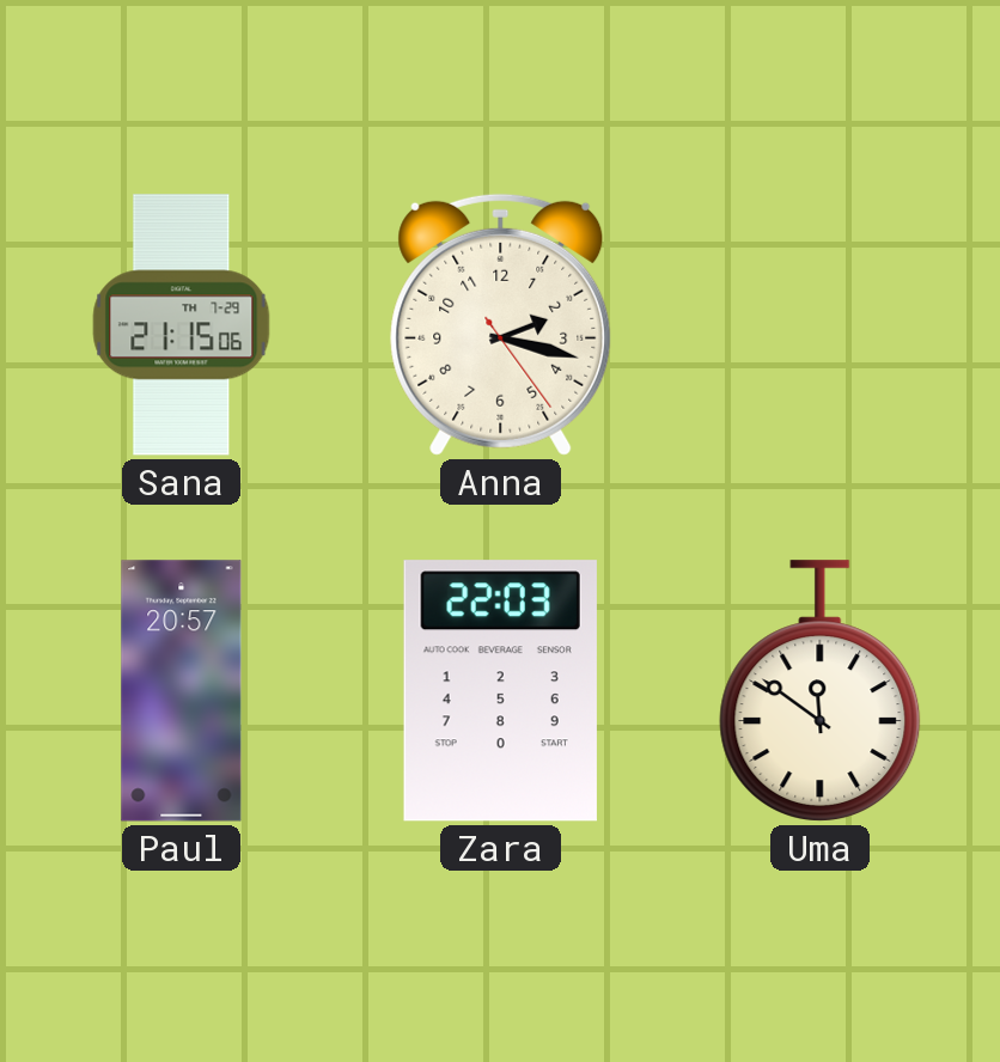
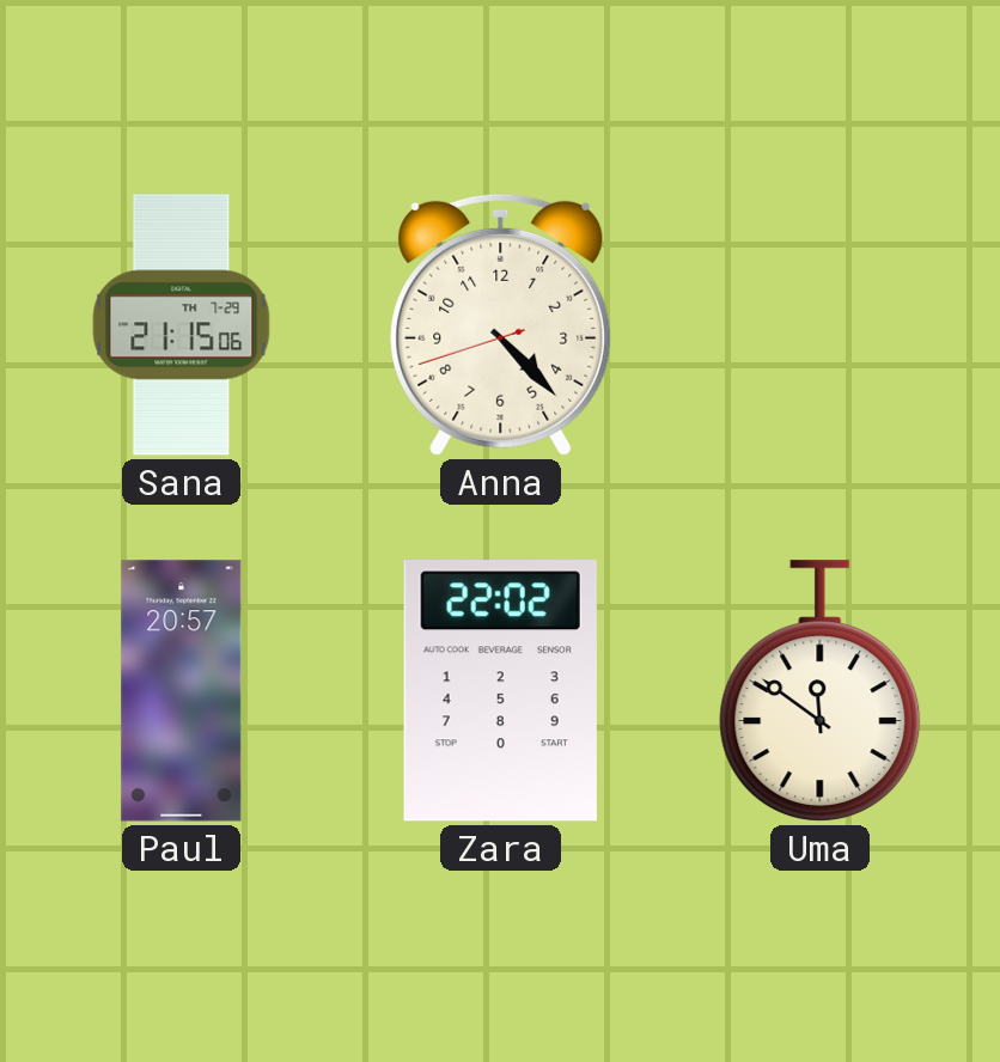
Anna: 2:17 -> 4:22 (501, 324)
Zara: 22:03 -> 22:02 (500, 691)
